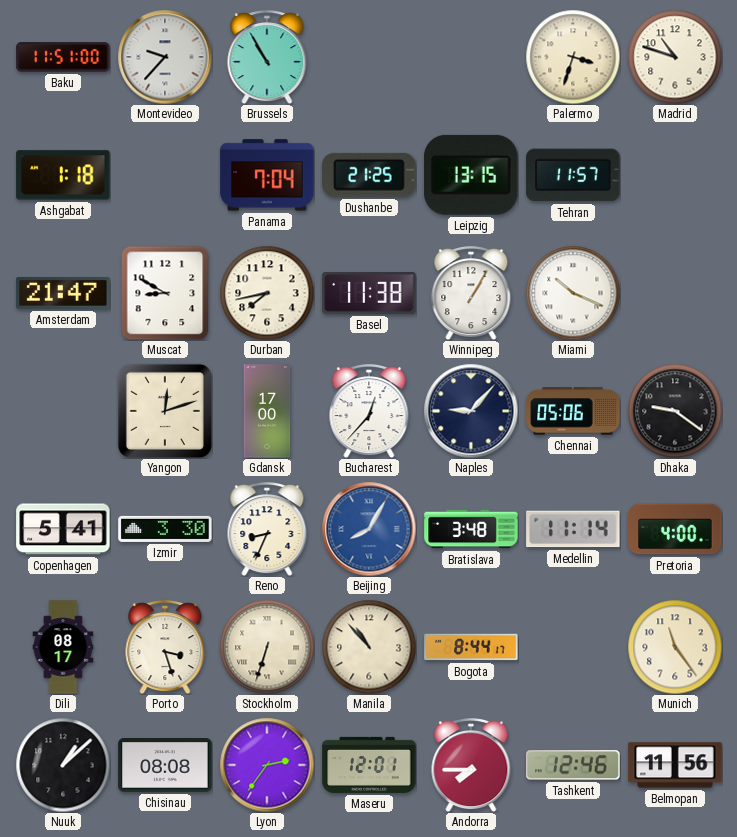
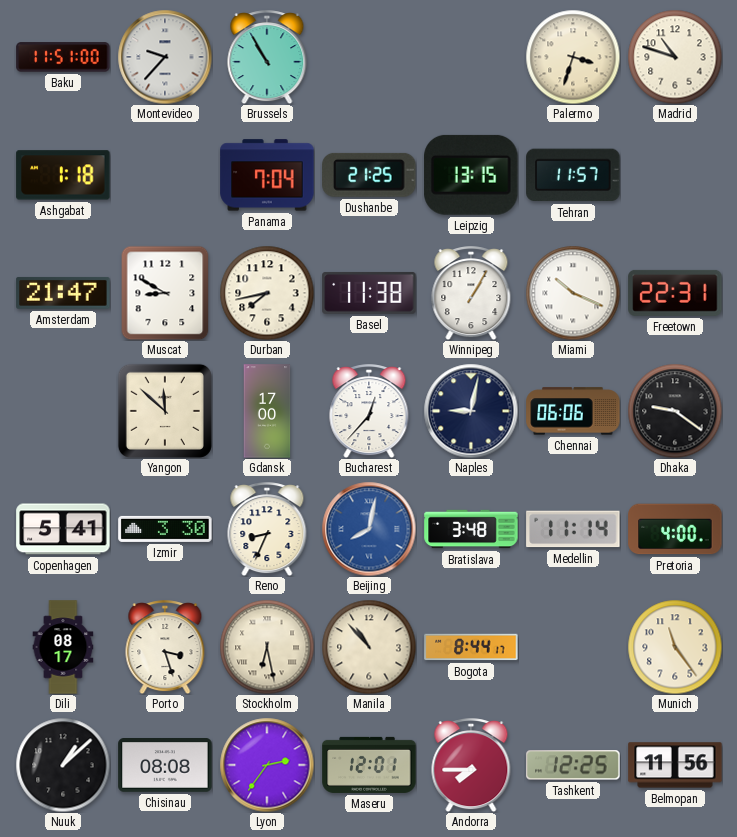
Freetown: none -> 22:31 (675, 293)
Yangon: 12:12 -> 11:52 (165, 411)
Naples: 9:07 -> 9:02 (471, 411)
Chennai: 05:06 -> 06:06 (573, 411)
Beijing: 8:05 -> 8:02 (369, 529)
Stockholm: 6:33 -> 6:28 (267, 647)
Tashkent: 12:46 -> 12:25 (573, 765)
